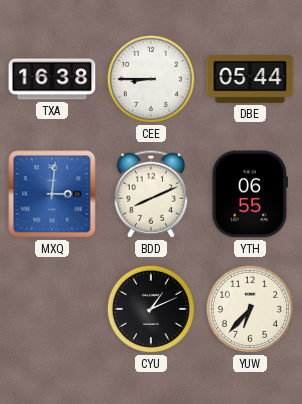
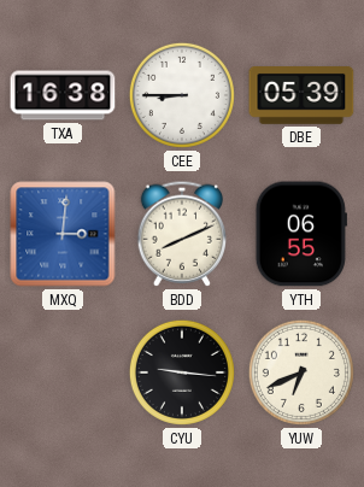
DBE: 05:44 -> 05:39 (301, 96)
CYU: 1:11 -> 9:16 (182, 372)
YUW: 6:37 -> 6:41 (301, 372)
